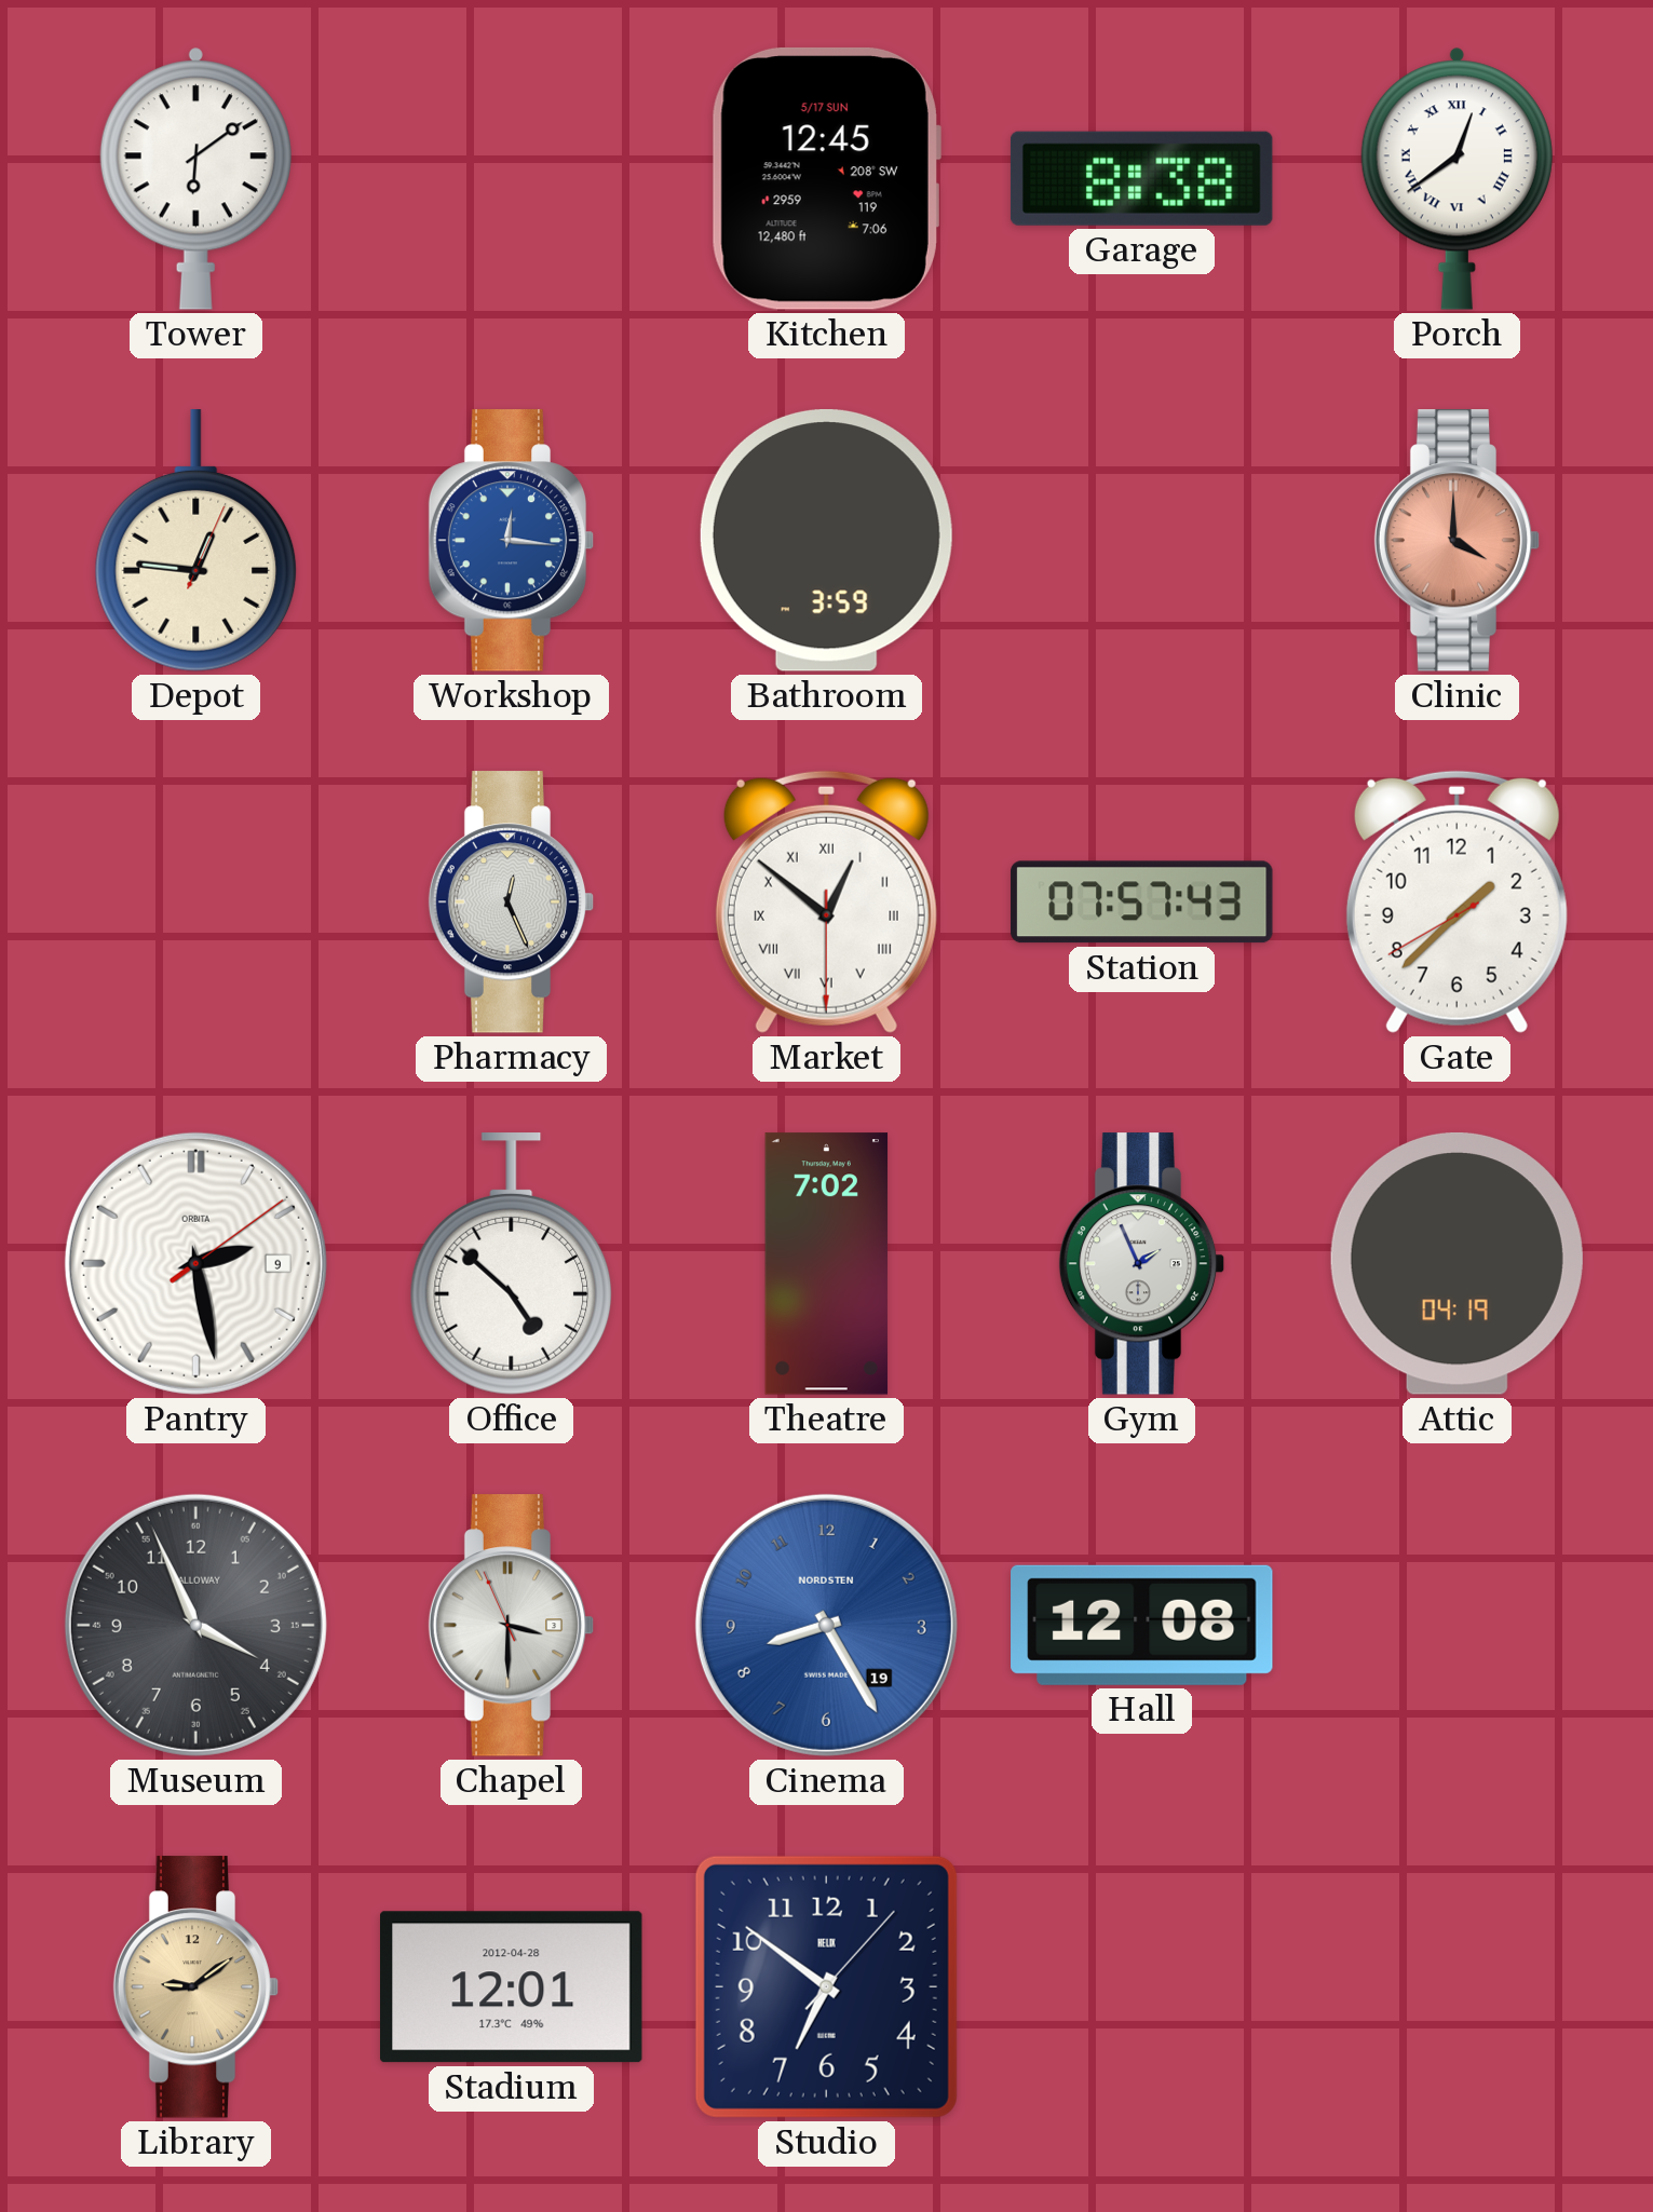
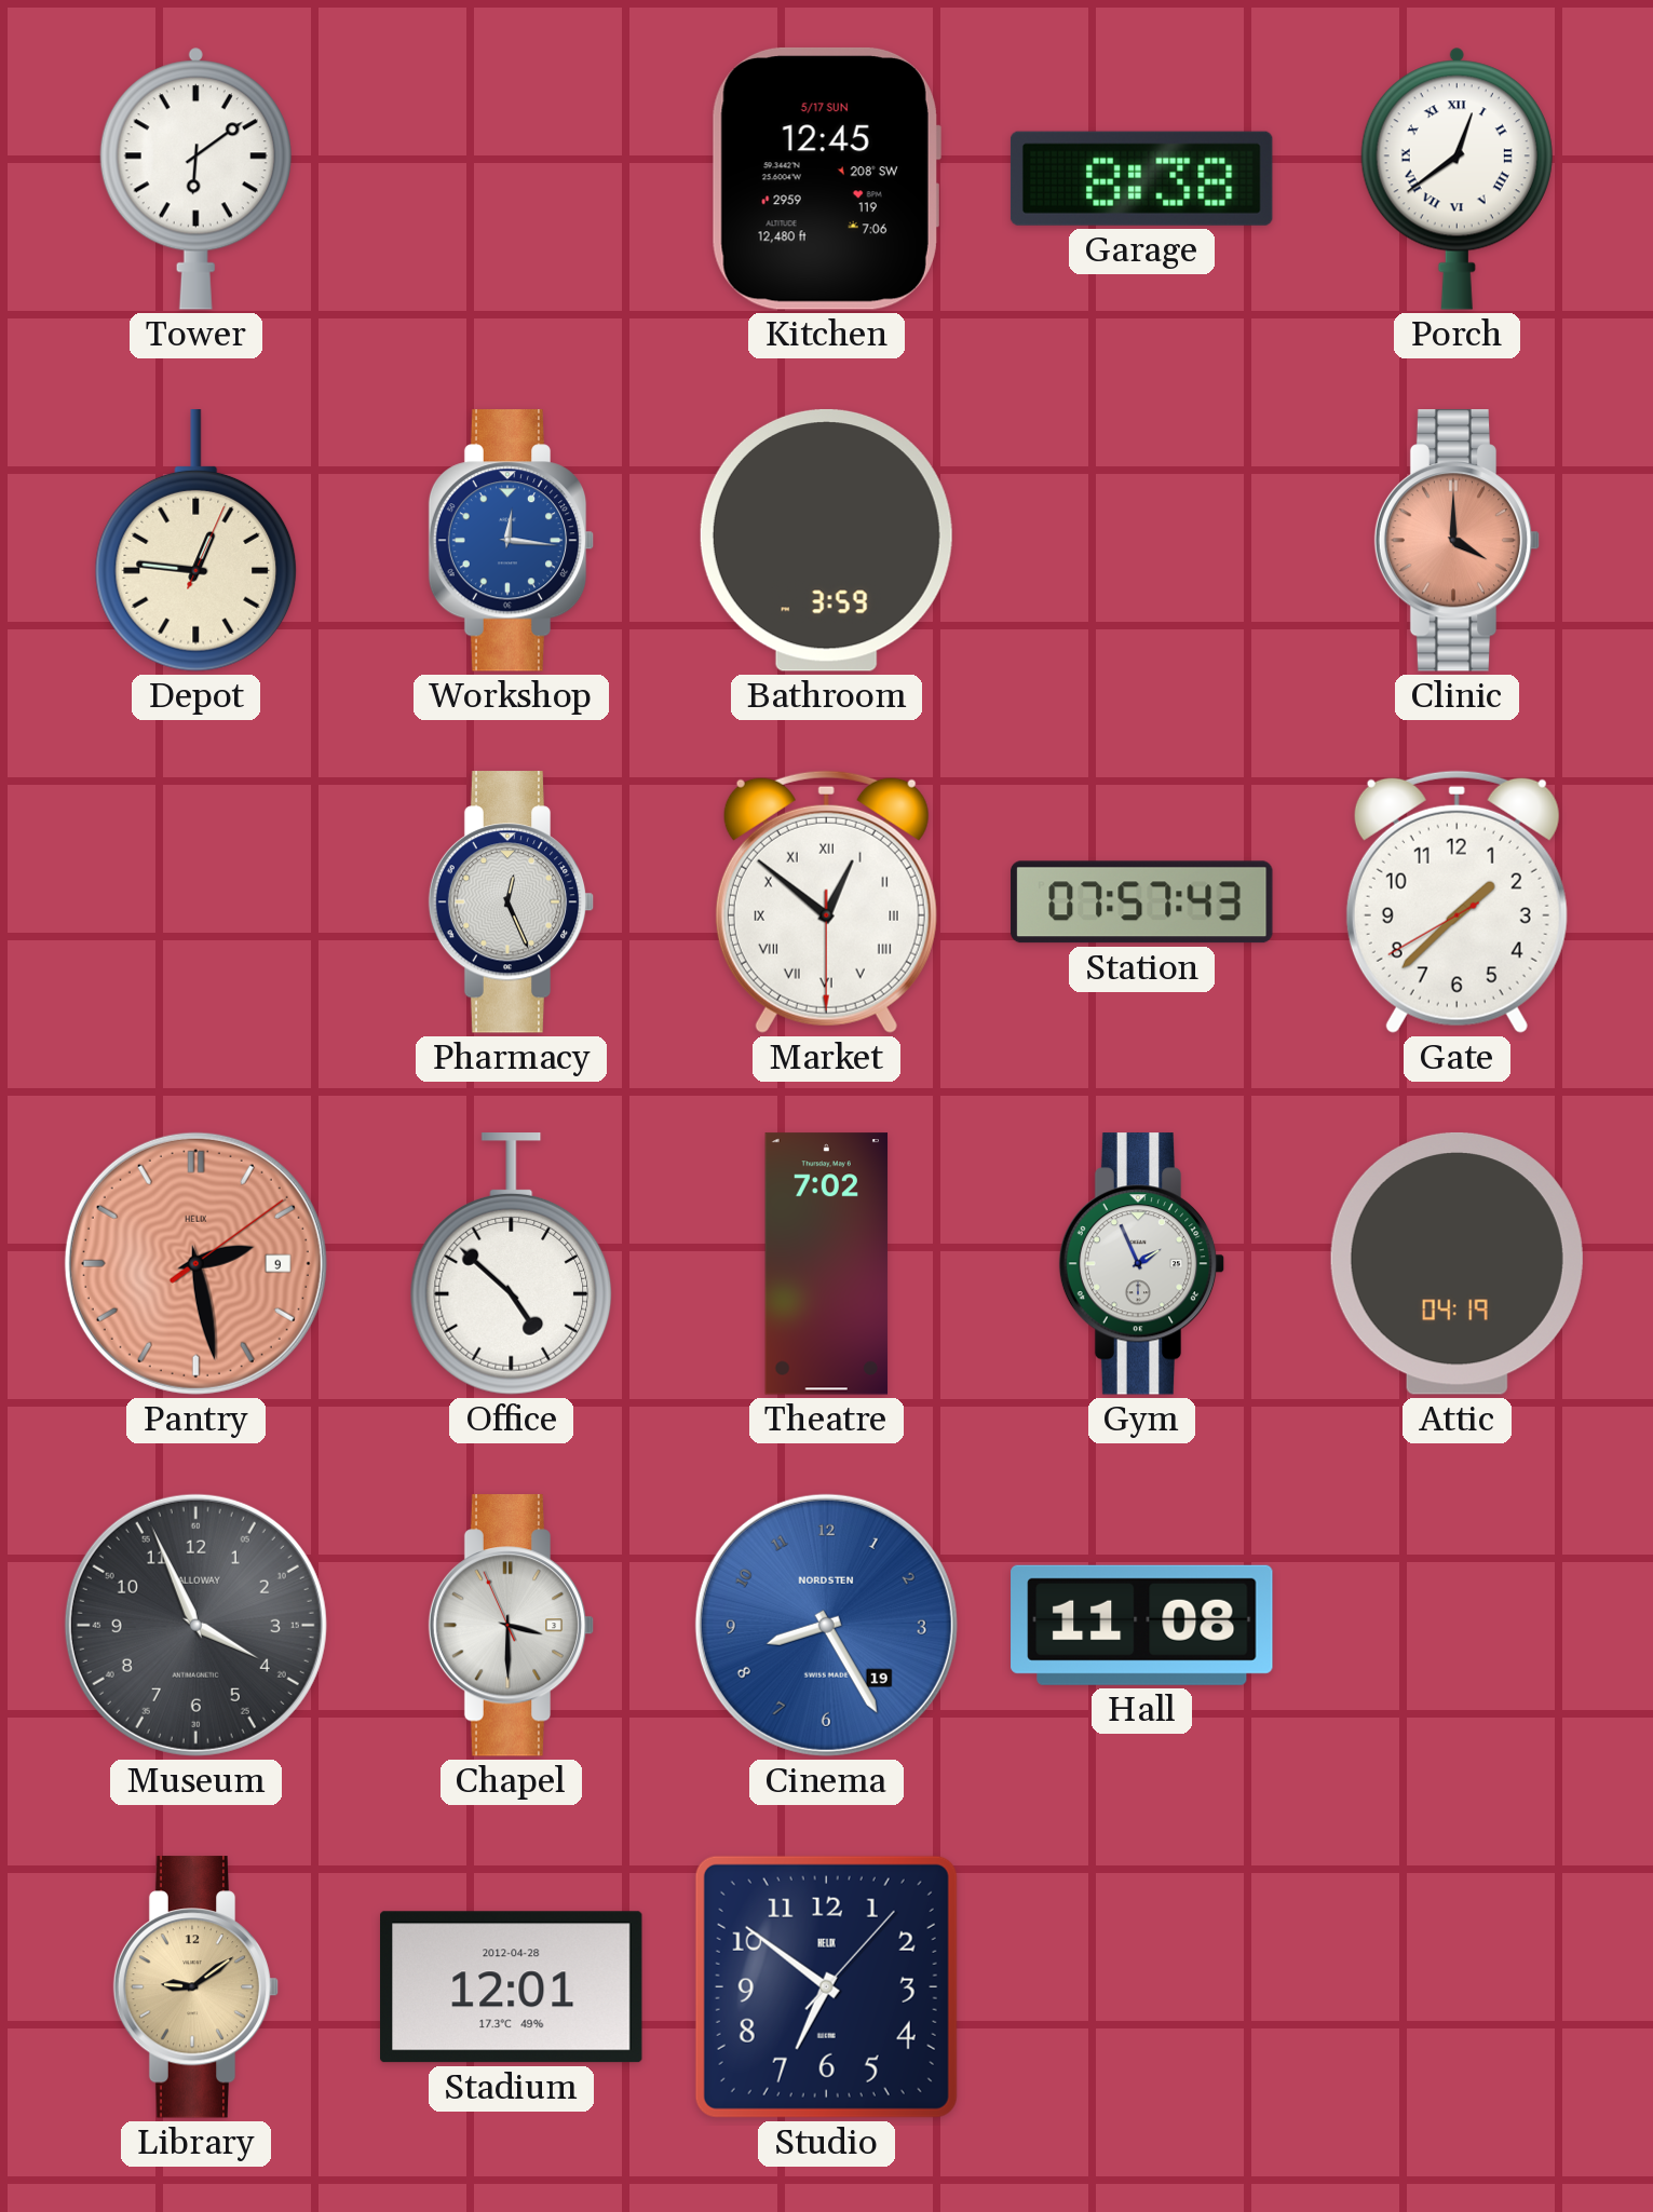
Pantry dial: white -> salmon (195, 1263)
Pantry brand: ORBITA -> HELIX (195, 1263)
Hall: 12:08 -> 11:08 (1142, 1625)
